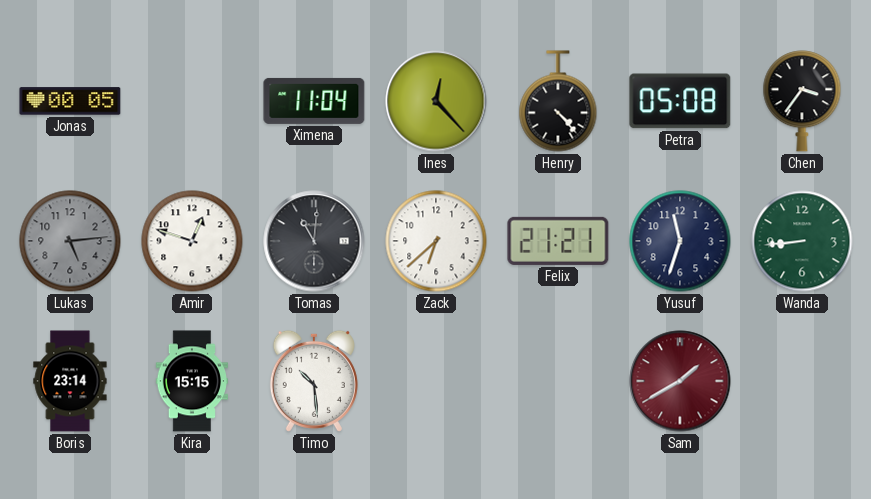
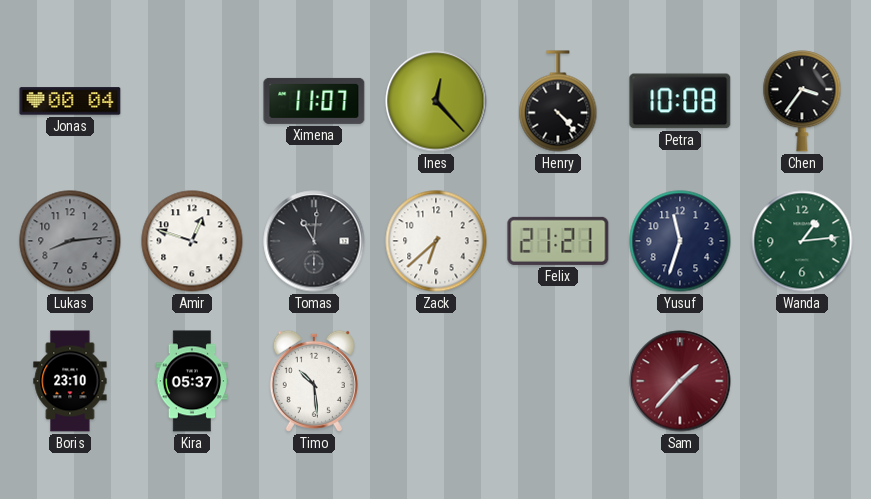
Jonas: 00:05 -> 00:04 (70, 101)
Ximena: 11:04 -> 11:07 (314, 101)
Petra: 05:08 -> 10:08 (680, 101)
Lukas: 5:14 -> 8:14 (70, 241)
Wanda: 8:44 -> 1:14 (802, 241)
Boris: 23:14 -> 23:10 (70, 381)
Kira: 15:15 -> 05:37 (191, 381)
Sam: 1:40 -> 1:37 (680, 381)
